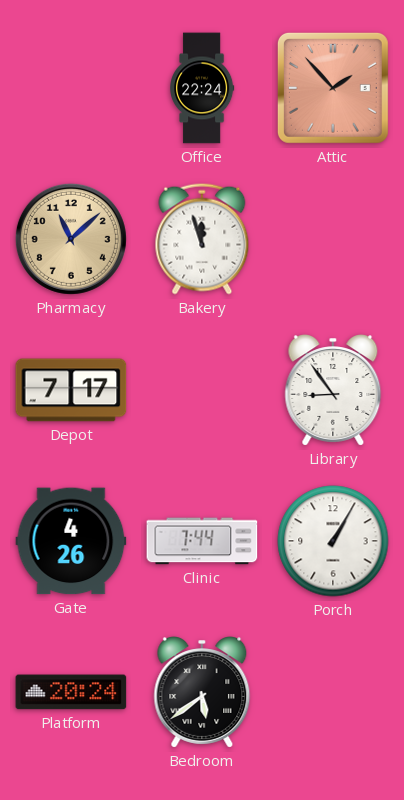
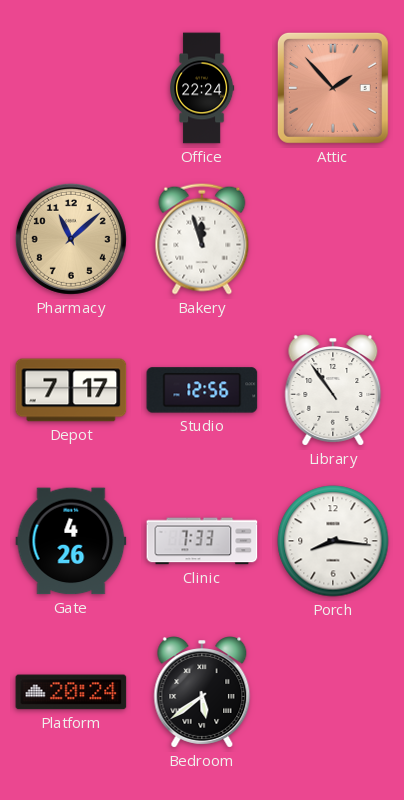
Studio: none -> 12:56 (202, 390)
Library: 8:54 -> 10:54 (333, 390)
Clinic: 7:44 -> 7:33 (202, 541)
Porch: 1:05 -> 8:16 (333, 541)
